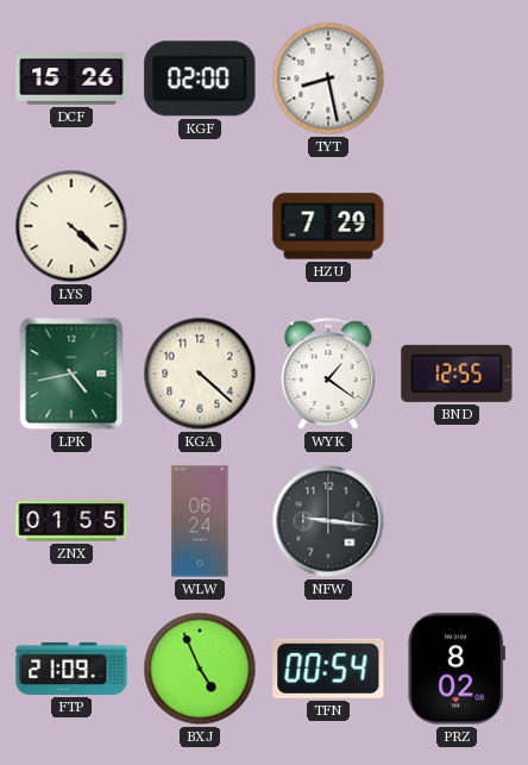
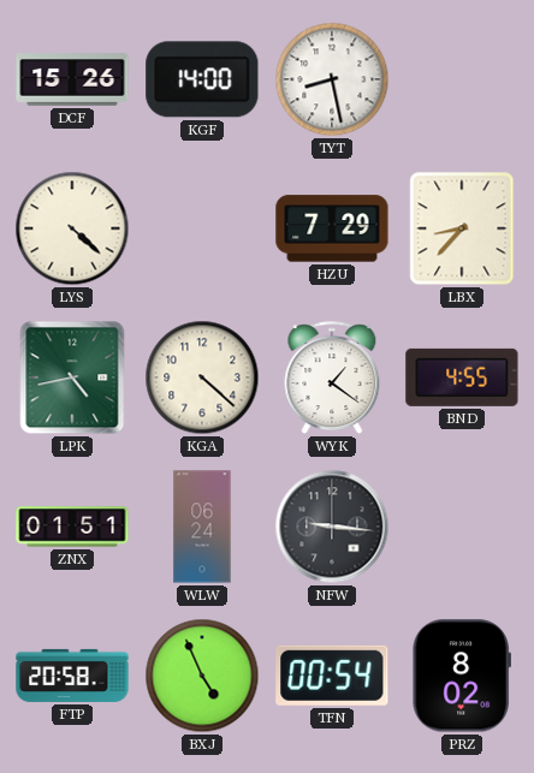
KGF: 02:00 -> 14:00 (202, 79)
LBX: none -> 8:37 (462, 228)
BND: 12:55 -> 4:55 (462, 377)
ZNX: 01:55 -> 01:51 (72, 527)
FTP: 21:09 -> 20:58 (72, 676)
